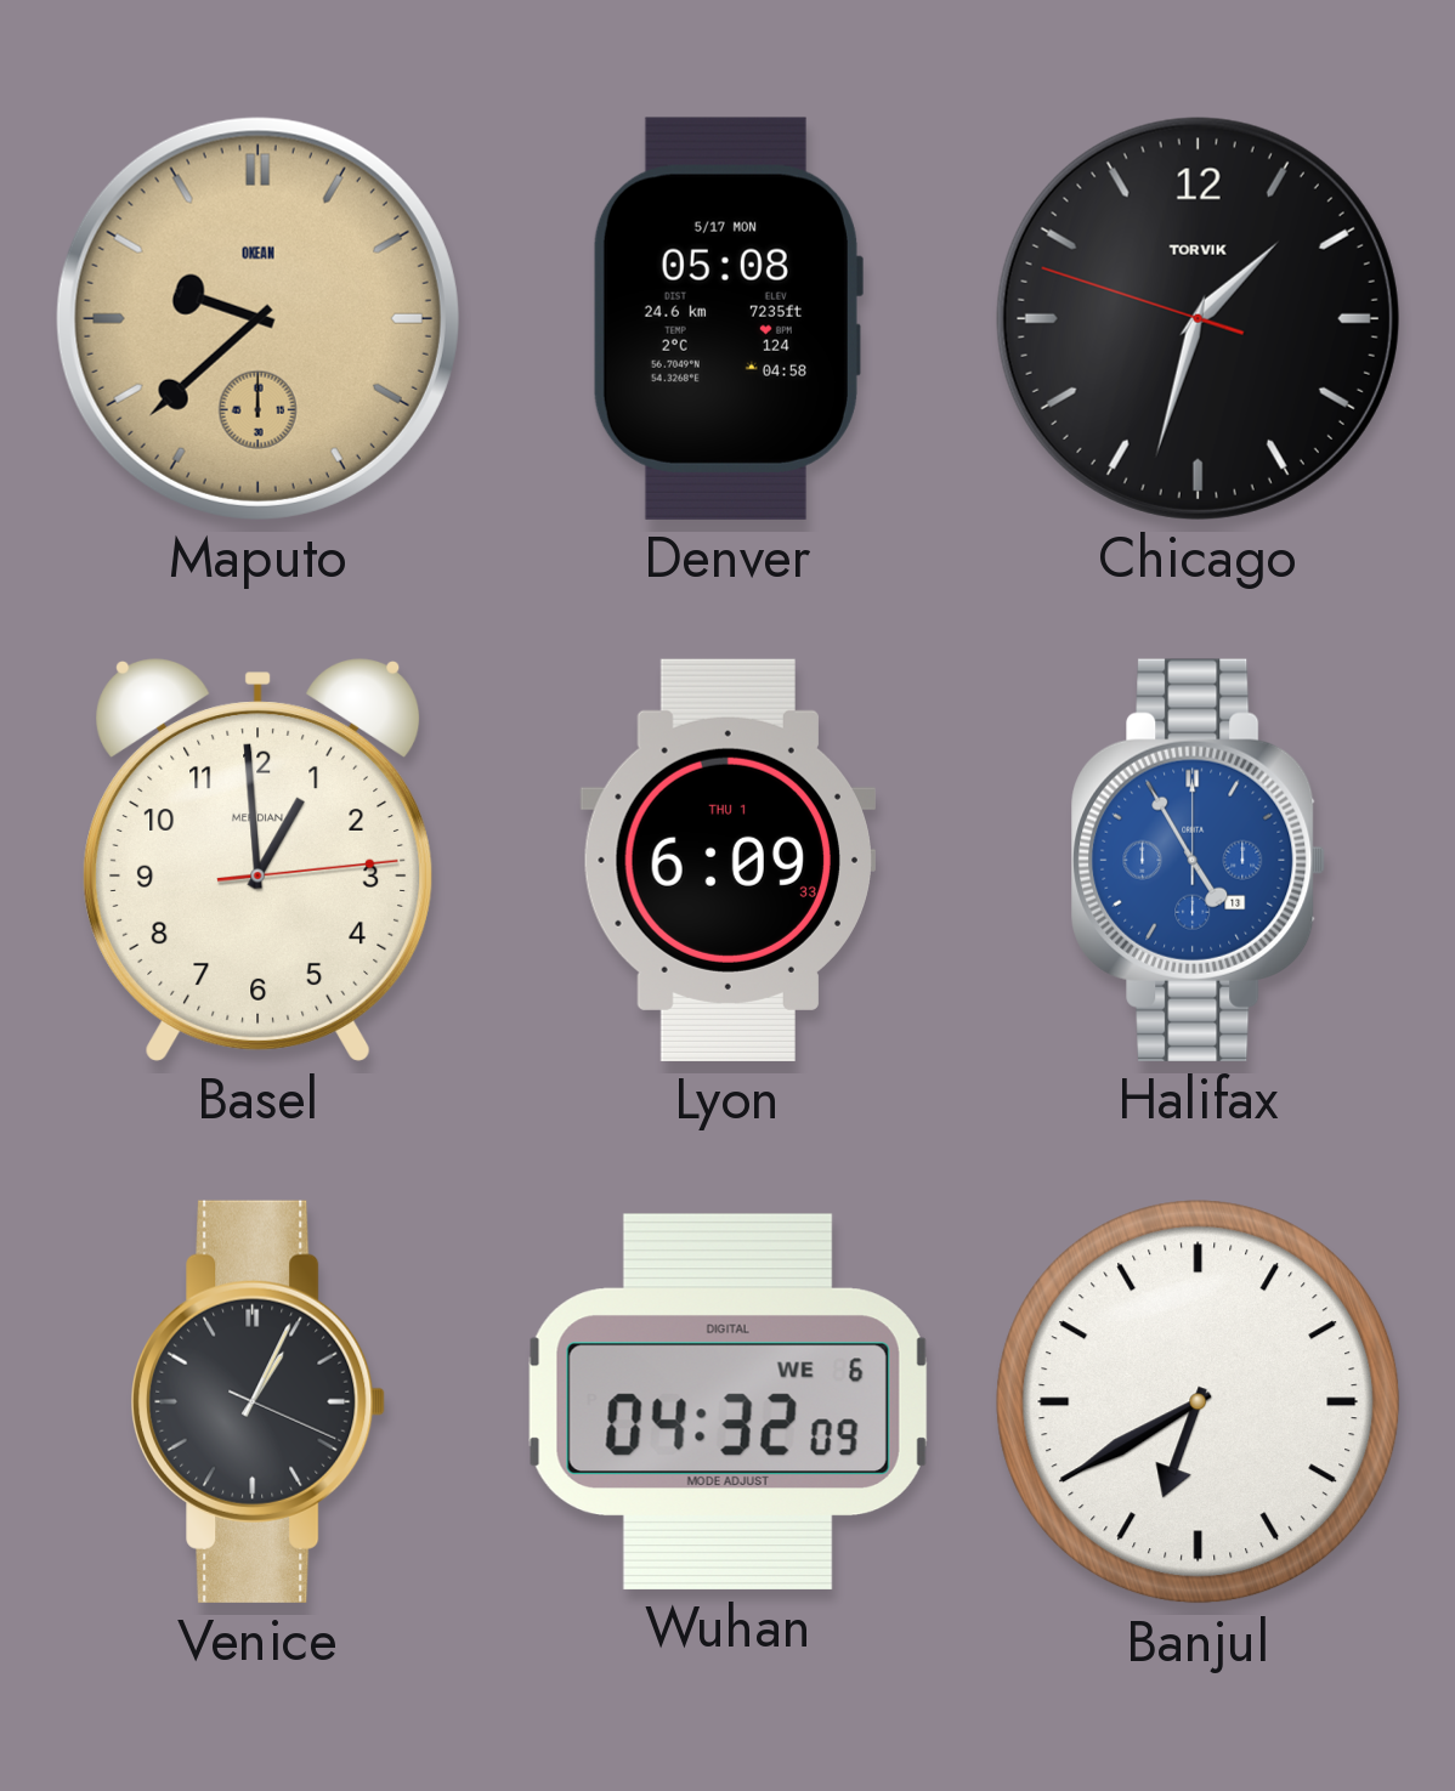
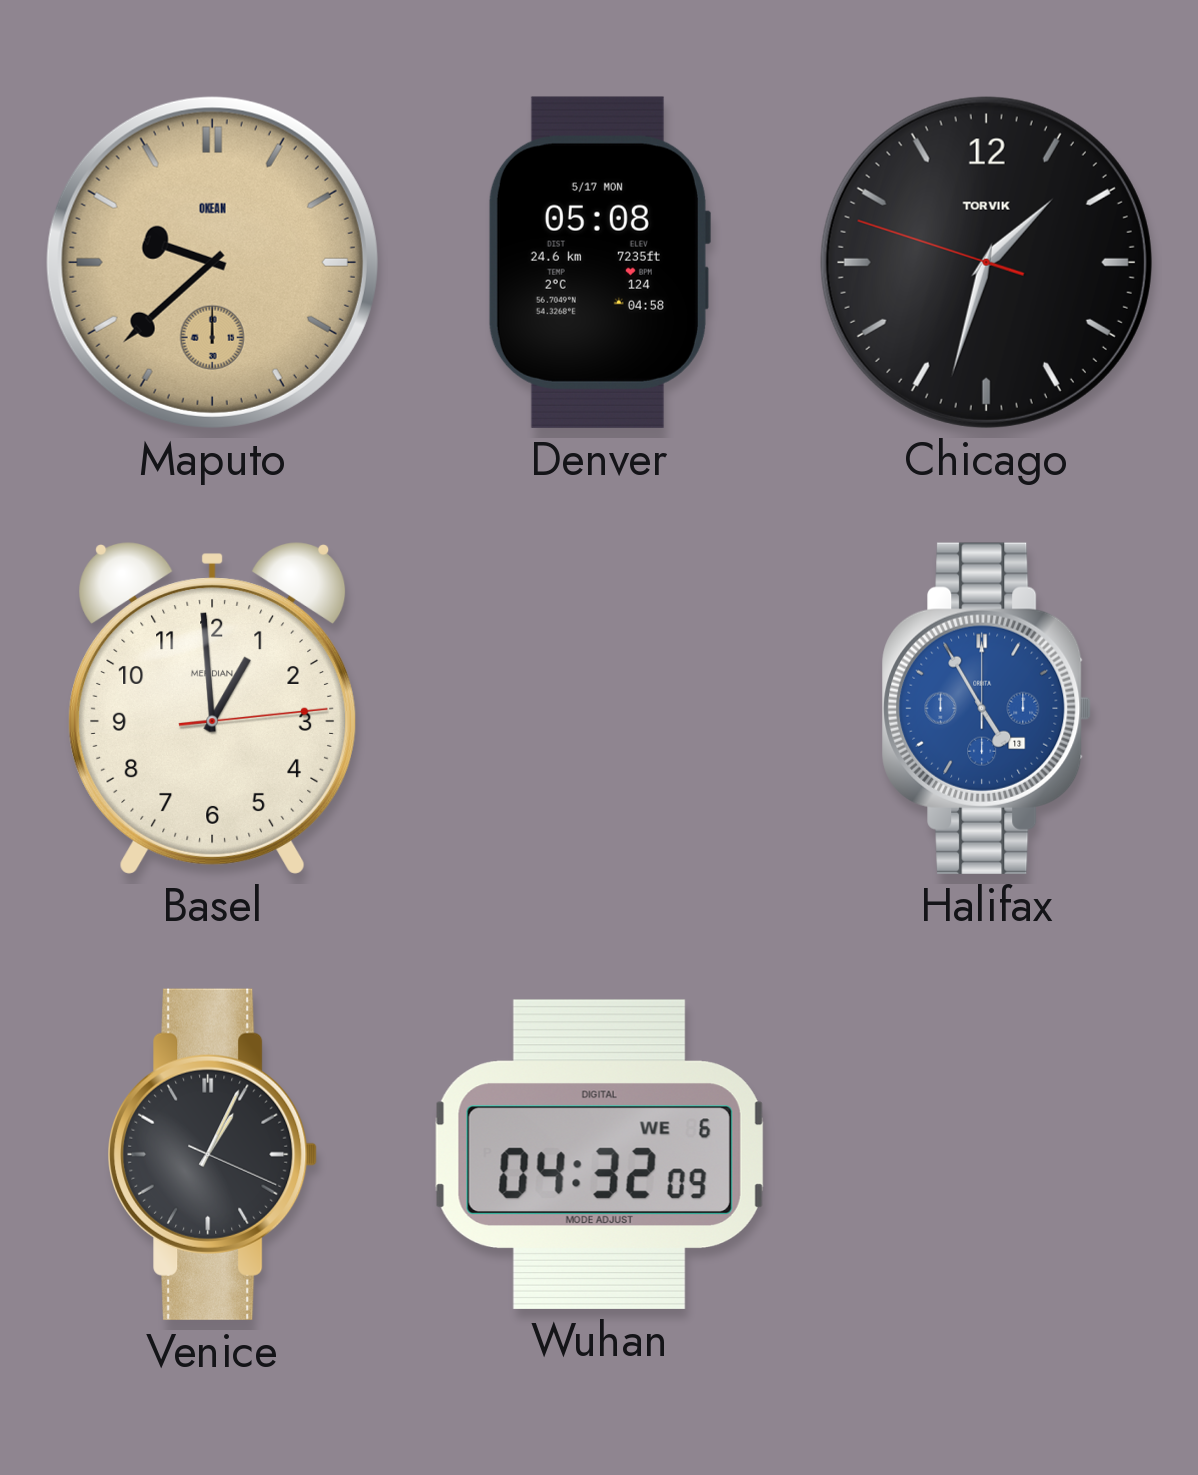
Lyon: 6:09 -> none (727, 860)
Banjul: 6:40 -> none (1199, 1402)
